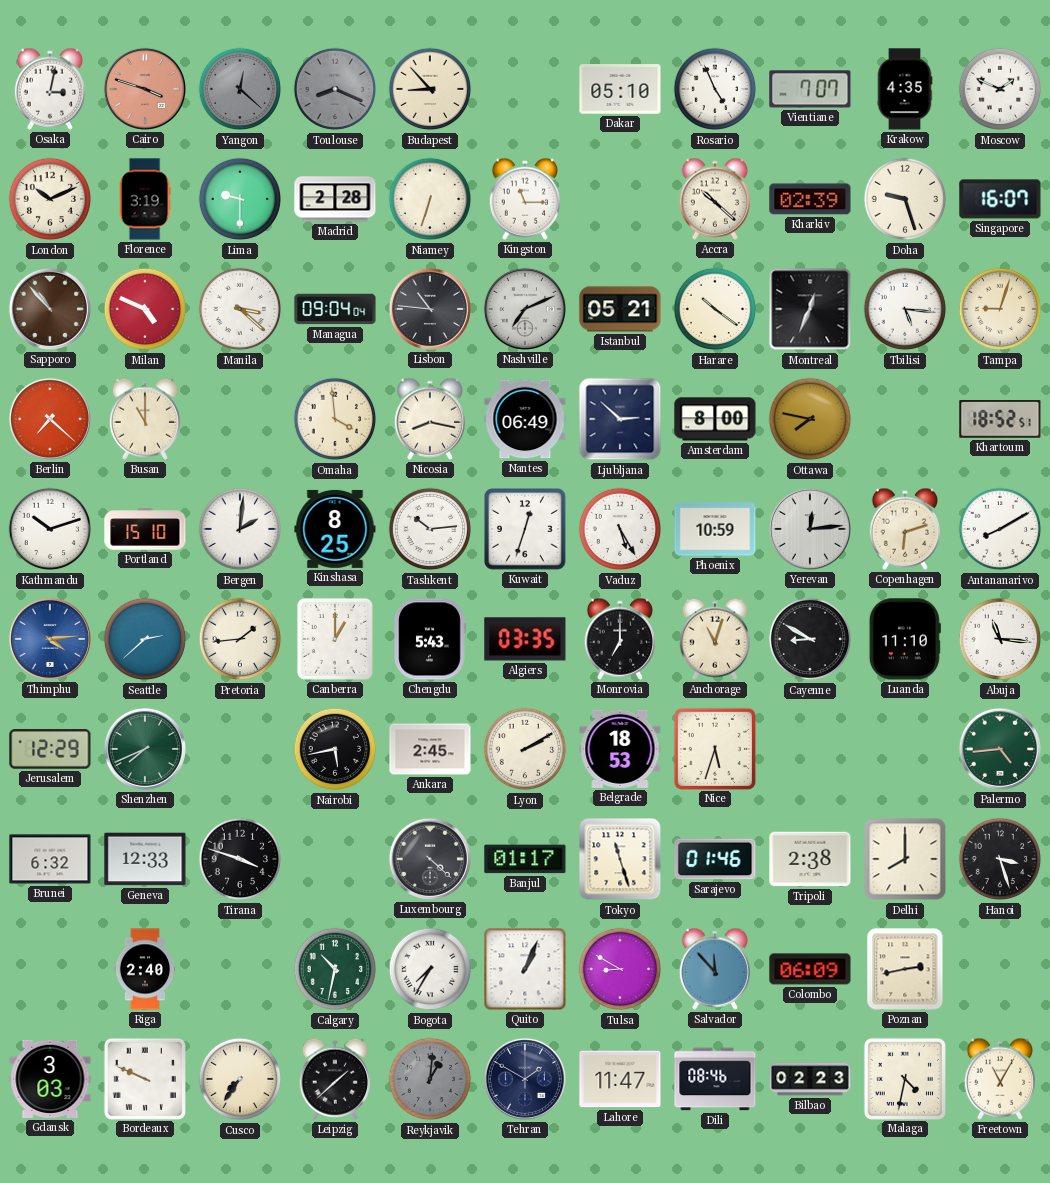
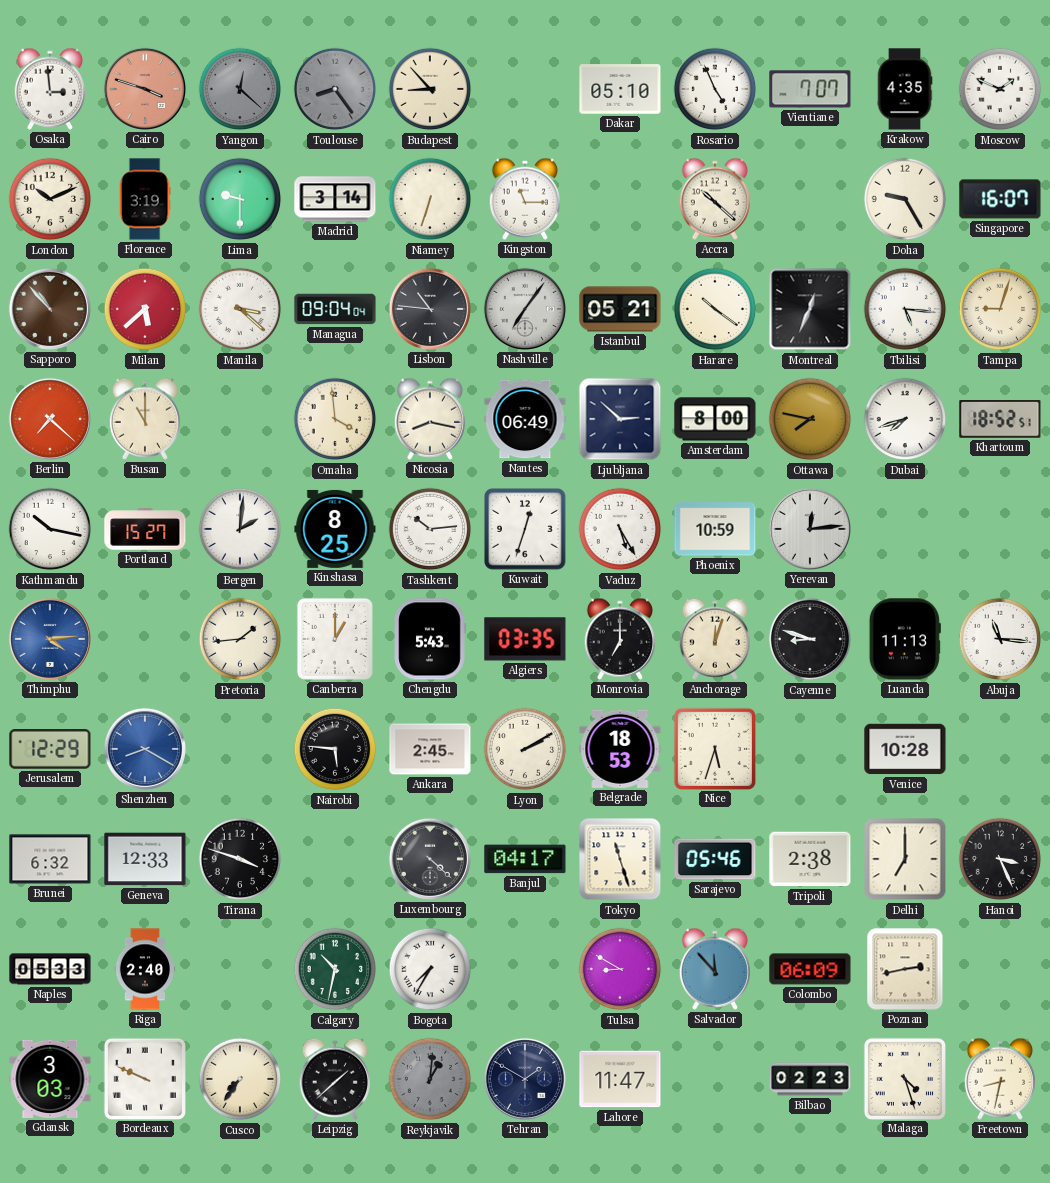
Osaka: 3:02 -> 2:59 (49, 89)
Toulouse: 8:19 -> 8:24 (335, 89)
Madrid: 2:28 -> 3:14 (335, 199)
Kharkiv: 02:39 -> none (810, 199)
Doha: 9:27 -> 9:25 (905, 199)
Milan: 4:49 -> 5:38 (145, 309)
Nashville: 7:11 -> 7:06 (525, 309)
Dubai: none -> 7:42 (905, 419)
Kathmandu: 10:12 -> 10:17 (50, 529)
Portland: 15:10 -> 15:27 (145, 529)
Copenhagen: 6:12 -> none (904, 529)
Antananarivo: 8:10 -> none (1000, 529)
Seattle: 2:38 -> none (145, 639)
Anchorage: 11:03 -> 12:03 (714, 639)
Cayenne: 8:50 -> 8:48 (810, 639)
Luanda: 11:10 -> 11:13 (905, 639)
Shenzhen: 7:41 -> 8:20 (145, 749)
Shenzhen dial: green -> blue (145, 749)
Nairobi: 5:43 -> 5:46 (335, 749)
Venice: none -> 10:28 (905, 749)
Palermo: 4:44 -> none (1000, 749)
Banjul: 01:17 -> 04:17 (525, 859)
Sarajevo: 01:46 -> 05:46 (715, 859)
Delhi: 8:00 -> 7:00 (905, 859)
Hanoi: 3:27 -> 3:26 (1000, 859)
Naples: none -> 05:33 (50, 969)
Quito: 1:04 -> none (525, 969)
Dili: 08:46 -> none (715, 1079)
Malaga: 4:32 -> 4:27 (904, 1078)
Freetown: 11:05 -> 8:32 (999, 1079)
